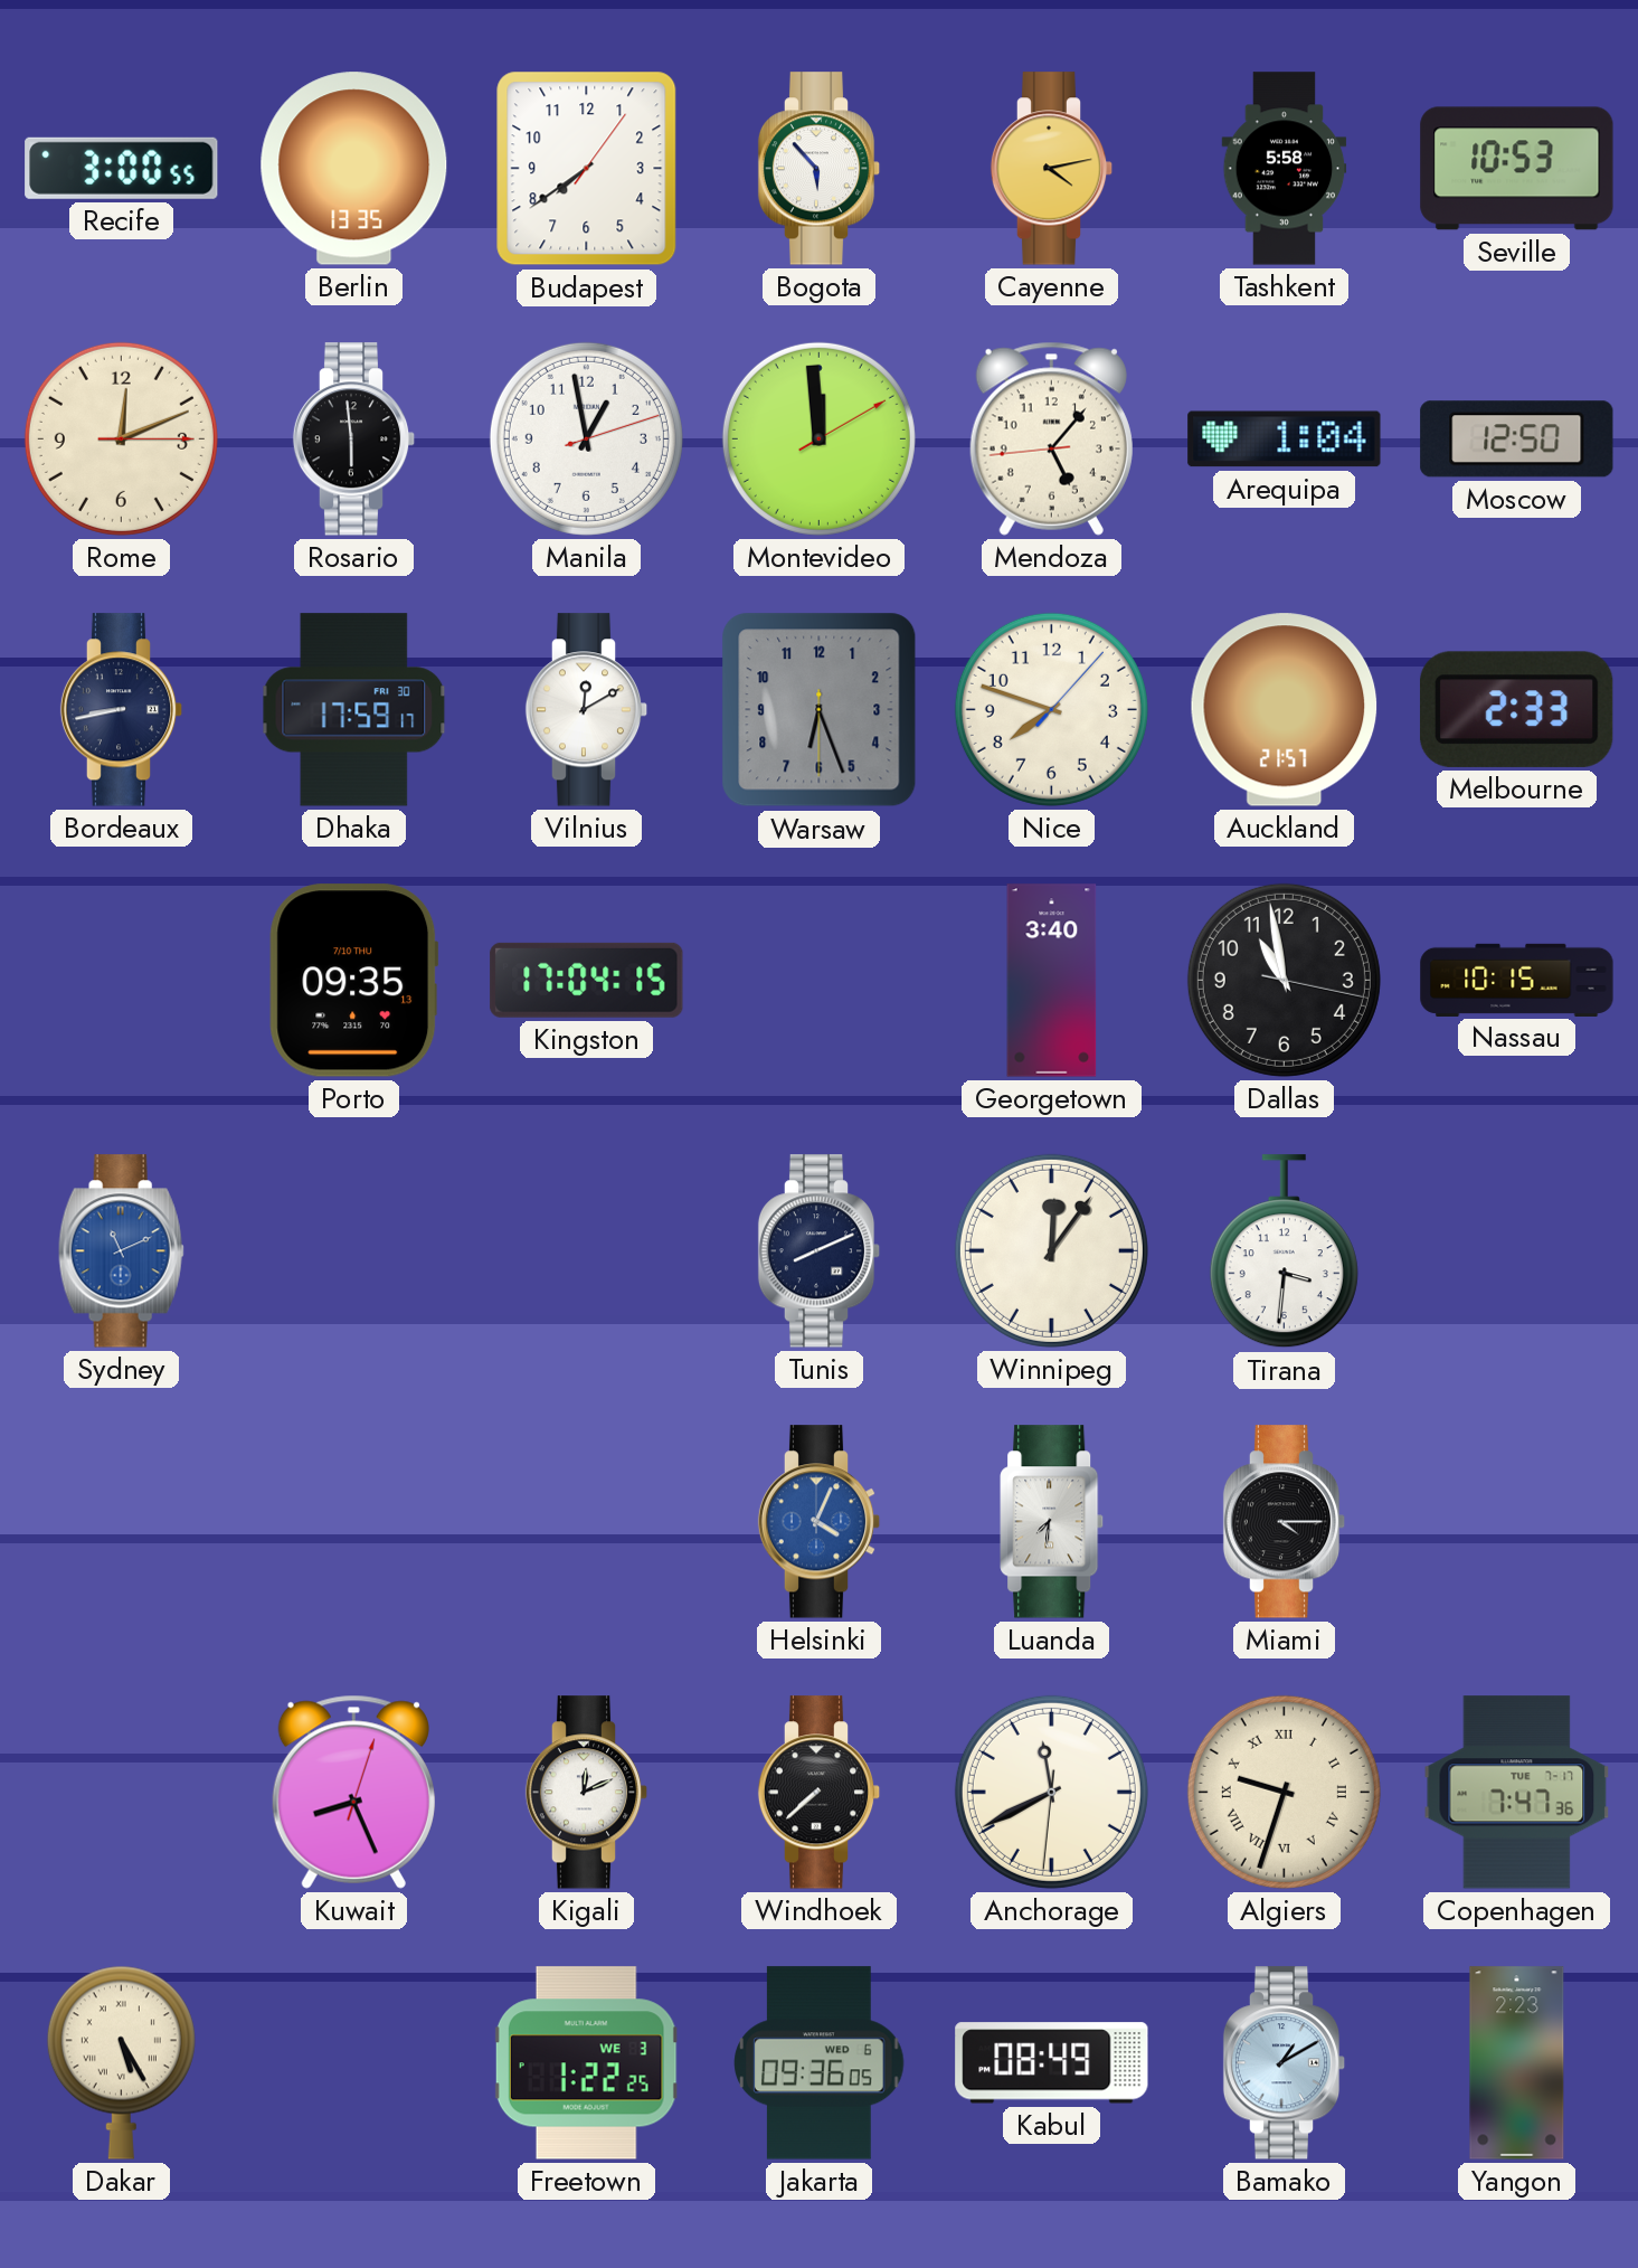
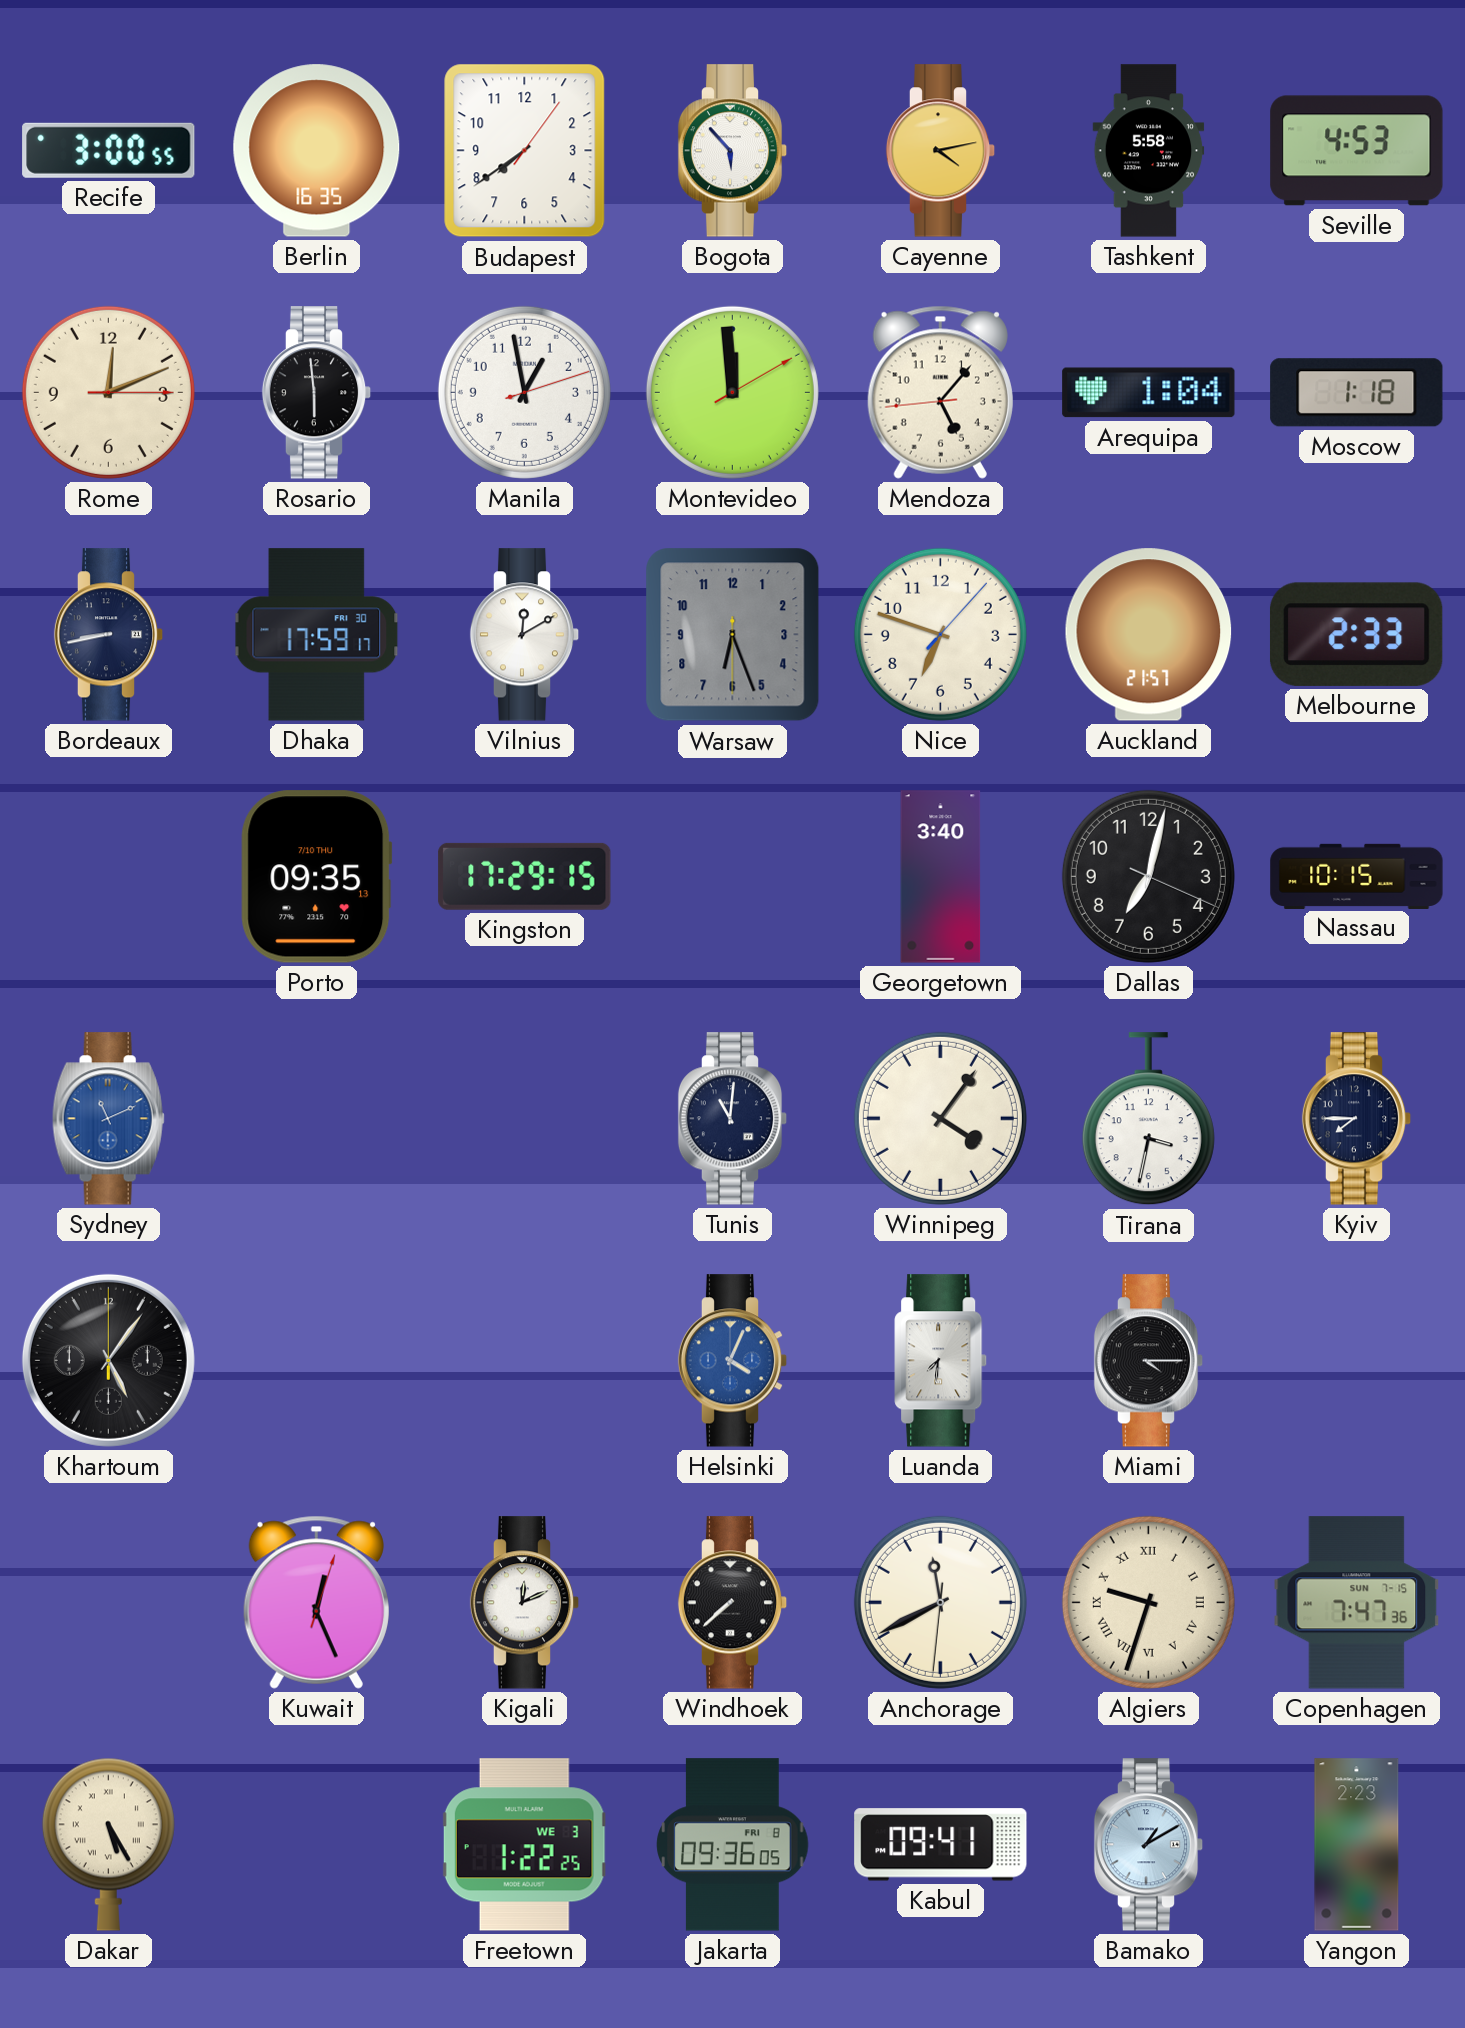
Berlin: 13:35 -> 16:35 (317, 151)
Seville: 10:53 -> 4:53 (1357, 151)
Moscow: 12:50 -> 1:18 (1357, 393)
Nice: 7:48 -> 6:48 (940, 634)
Kingston: 17:04 -> 17:29 (525, 876)
Dallas: 10:58 -> 7:02 (1148, 876)
Tunis: 8:11 -> 11:01 (733, 1119)
Winnipeg: 12:06 -> 4:06 (940, 1118)
Tirana: 3:31 -> 3:32 (1148, 1119)
Kyiv: none -> 7:45 (1357, 1119)
Khartoum: none -> 5:06 (108, 1360)
Kuwait: 8:26 -> 12:26 (316, 1602)
Copenhagen date: TUE 7-17 -> SUN 7-15 (1357, 1603)
Jakarta date: WED 6 -> FRI 8 (733, 1845)
Kabul: 08:49 -> 09:41 (941, 1845)
